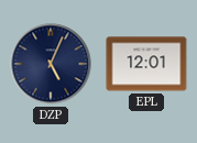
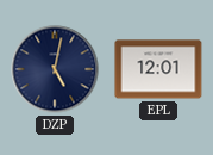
DZP: 5:04 -> 5:02 (55, 69)
